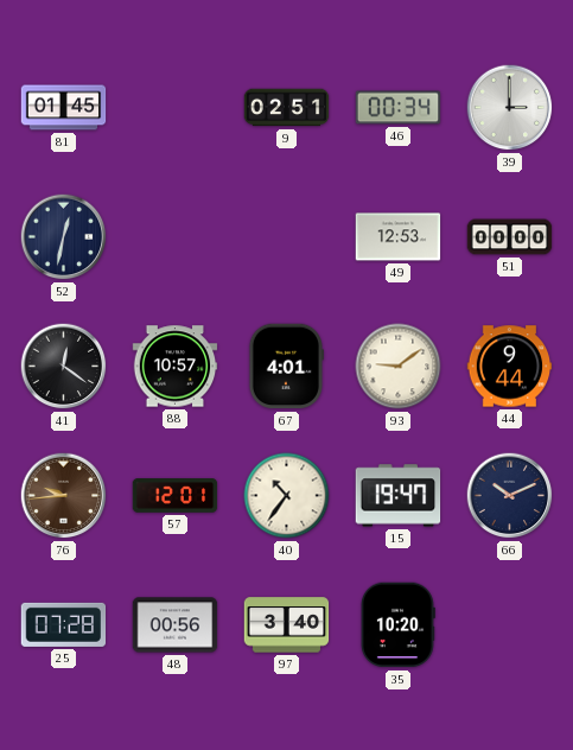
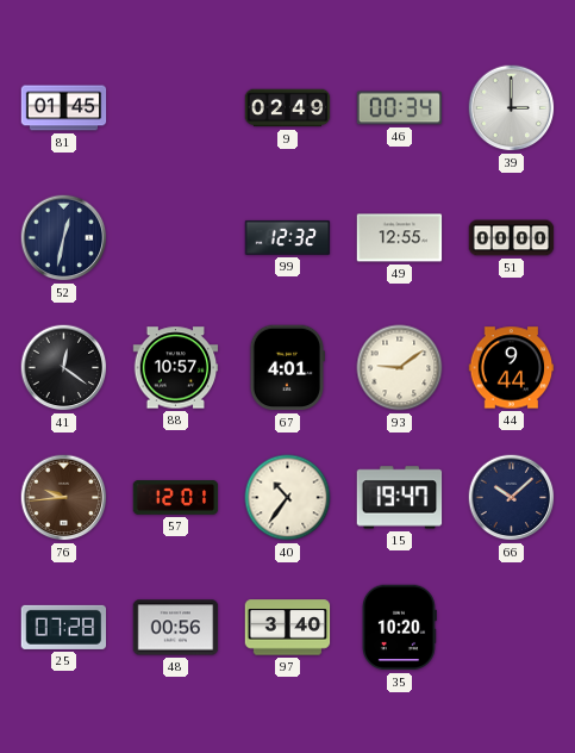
9: 02:51 -> 02:49 (288, 108)
99: none -> 12:32 (288, 237)
49: 12:53 -> 12:55 (400, 238)
66: 10:11 -> 10:08 (512, 498)
